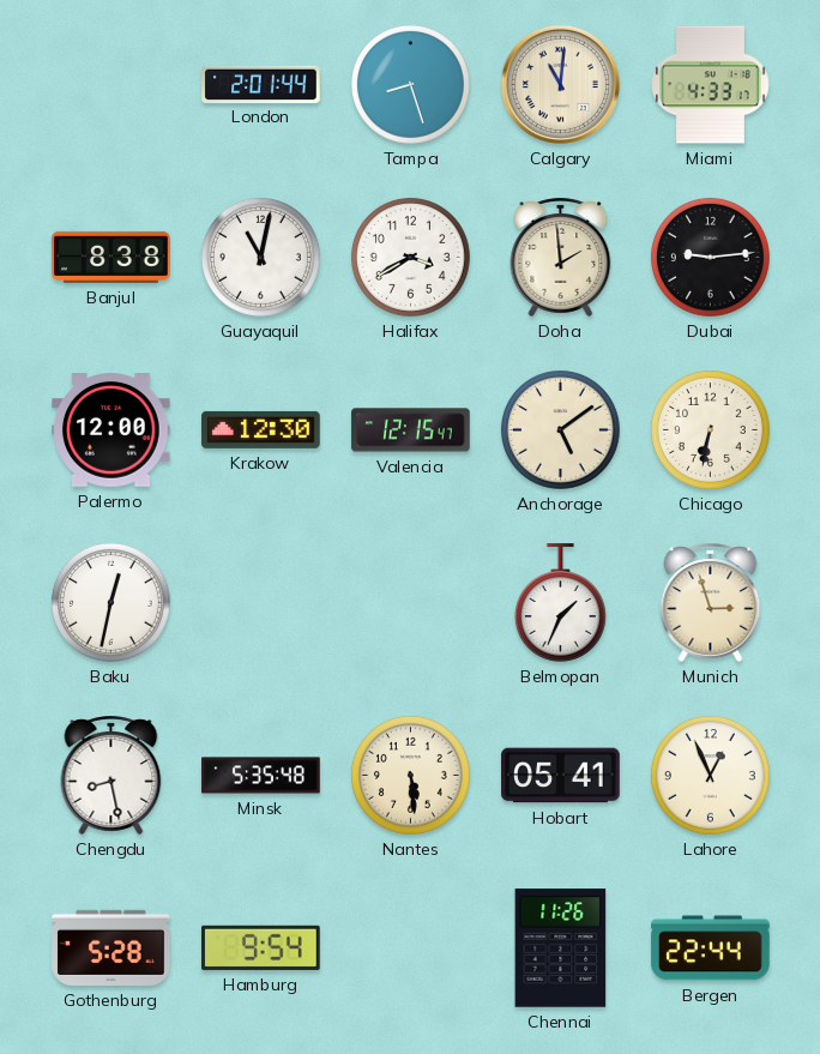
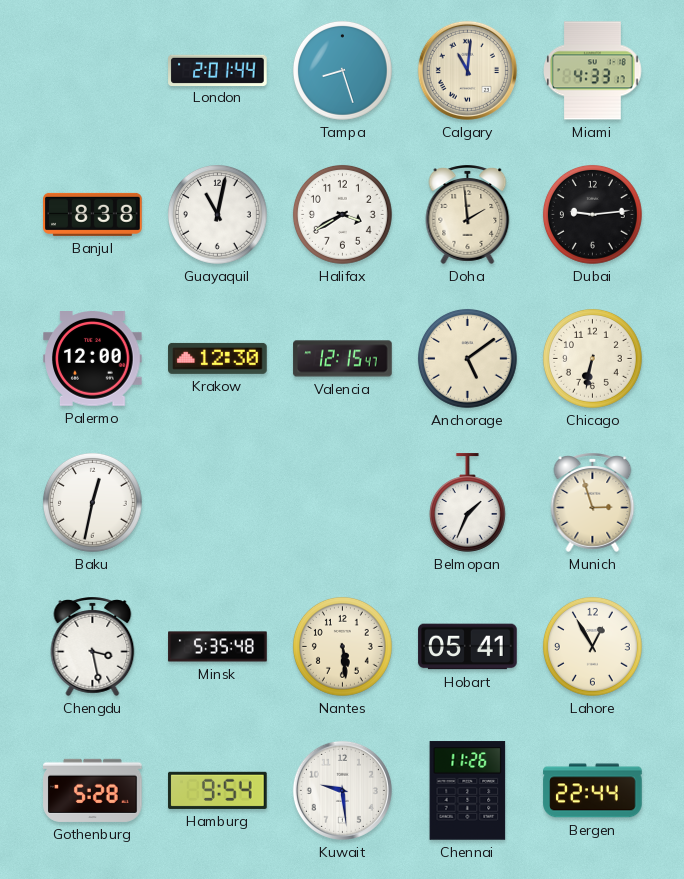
Chengdu: 8:28 -> 3:28 (93, 646)
Lahore: 12:56 -> 12:55 (592, 646)
Kuwait: none -> 9:29 (342, 790)
